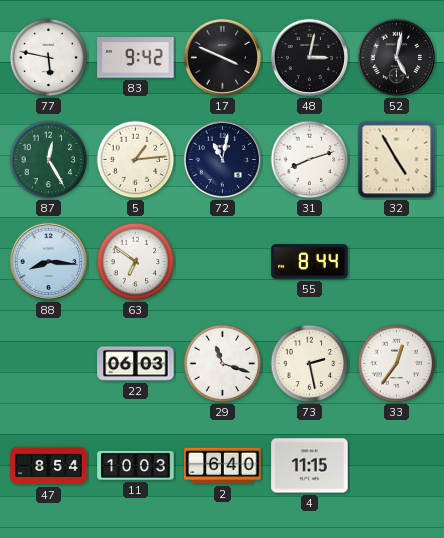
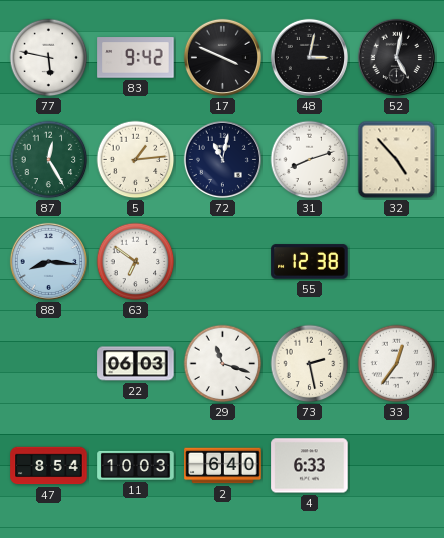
32: 4:55 -> 4:53 (397, 160)
55: 8:44 -> 12:38 (310, 262)
4: 11:15 -> 6:33 (310, 466)
